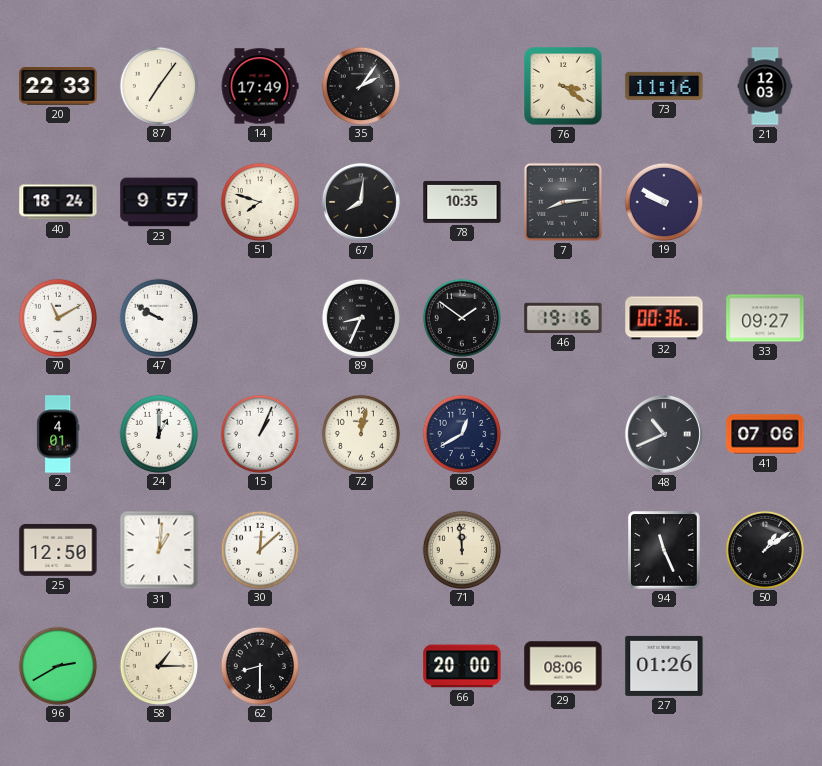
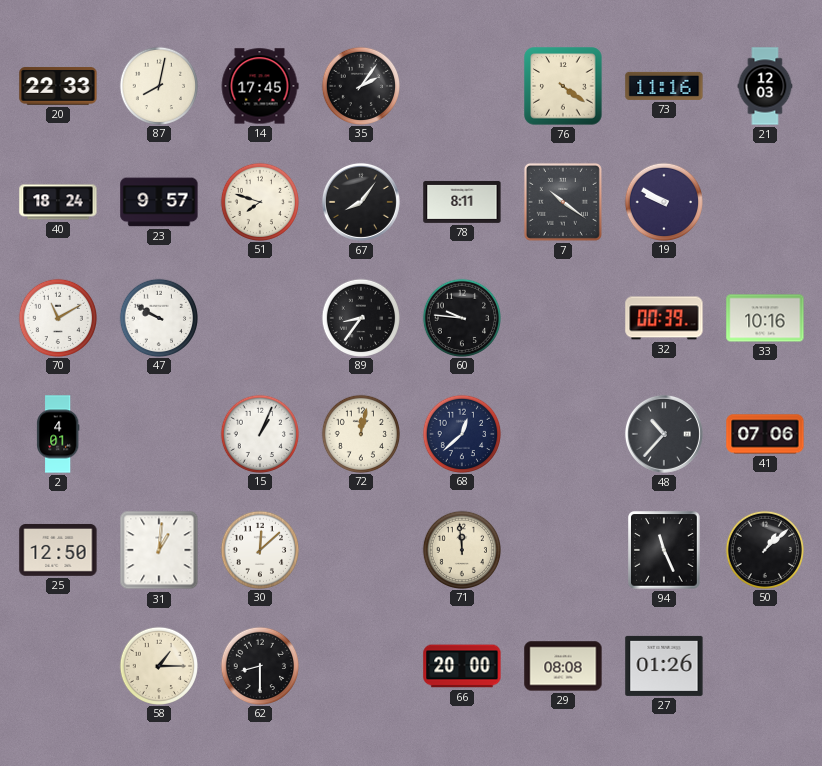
87: 7:06 -> 8:02 (158, 85)
14: 17:49 -> 17:45 (260, 86)
76: 3:21 -> 4:21 (563, 86)
67: 8:01 -> 8:06 (361, 202)
78: 10:35 -> 8:11 (462, 202)
7: 8:14 -> 10:21 (563, 202)
89: 8:34 -> 8:36 (360, 317)
60: 1:51 -> 9:46 (461, 317)
46: 19:16 -> none (563, 318)
32: 00:36 -> 00:39 (664, 318)
33: 09:27 -> 10:16 (765, 318)
24: 1:00 -> none (158, 433)
68: 12:40 -> 12:38 (461, 433)
48: 10:41 -> 10:37 (664, 434)
50: 1:09 -> 1:08 (764, 549)
96: 2:40 -> none (57, 665)
29: 08:06 -> 08:08 (563, 666)
